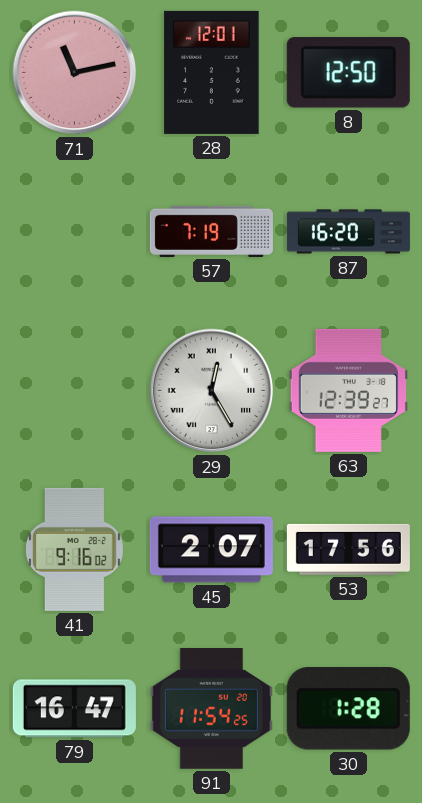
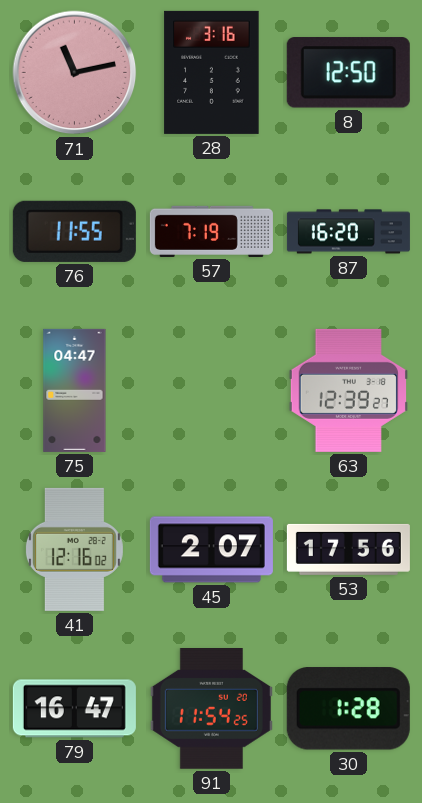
28: 12:01 -> 3:16 (212, 72)
76: none -> 11:55 (74, 231)
75: none -> 04:47 (75, 390)
29: 12:25 -> none (212, 391)
41: 9:16 -> 12:16 (74, 549)
